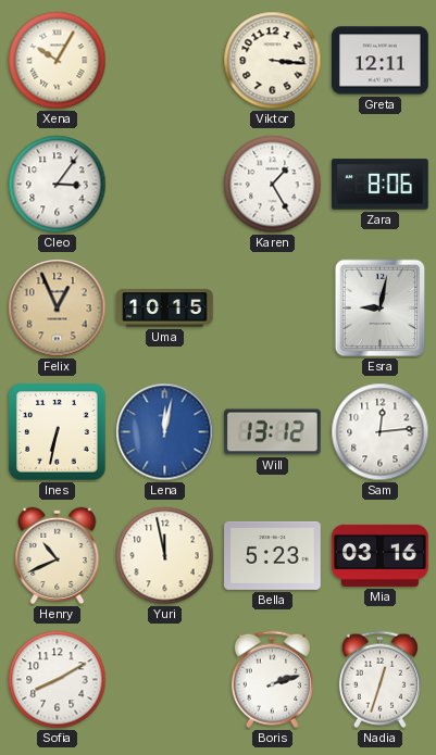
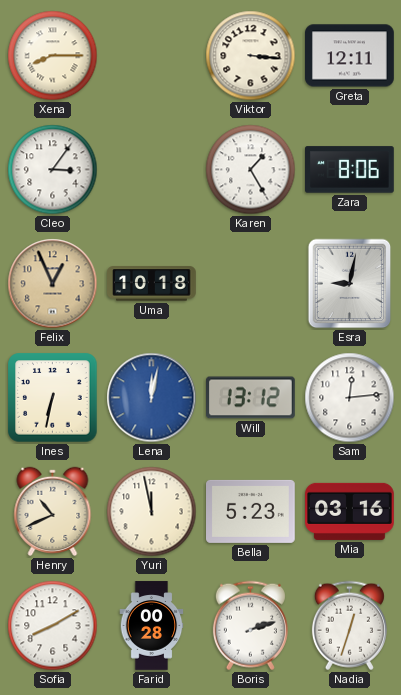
Xena: 10:05 -> 8:15 (53, 56)
Uma: 10:15 -> 10:18 (152, 284)
Farid: none -> 00:28 (152, 626)
